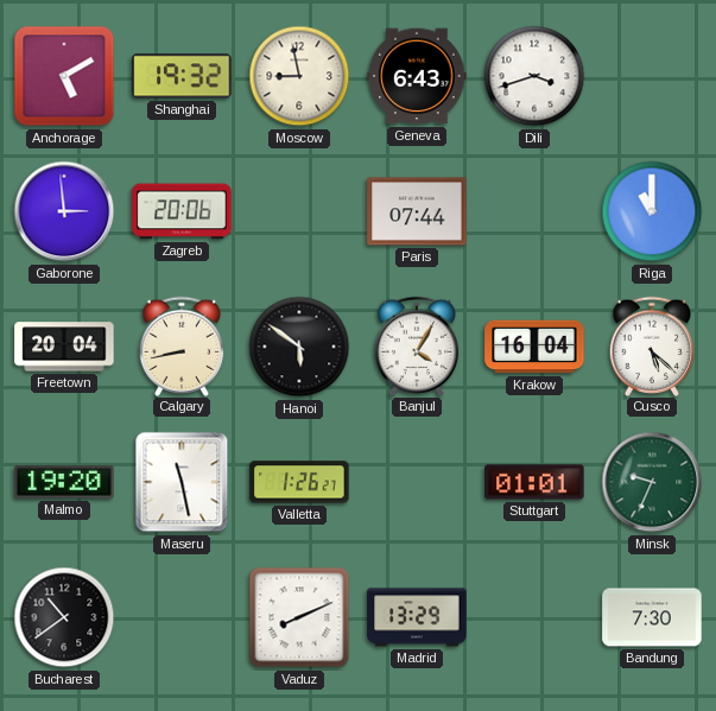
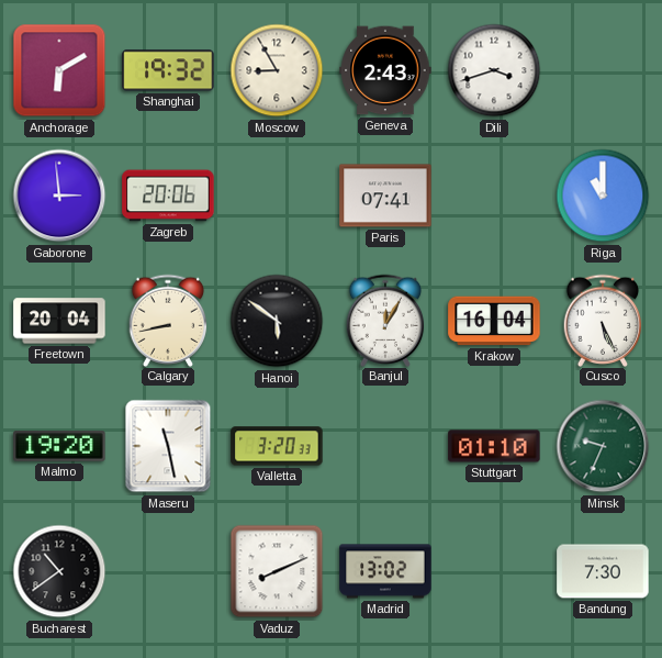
Anchorage: 5:10 -> 6:10 (59, 70)
Moscow: 8:58 -> 8:55 (277, 70)
Geneva: 6:43 -> 2:43 (385, 70)
Paris: 07:44 -> 07:41 (385, 196)
Banjul: 4:05 -> 12:05 (385, 320)
Cusco: 5:22 -> 5:26 (603, 320)
Valletta: 1:26 -> 3:20 (277, 446)
Stuttgart: 01:01 -> 01:10 (494, 446)
Madrid: 13:29 -> 13:02 (385, 571)
